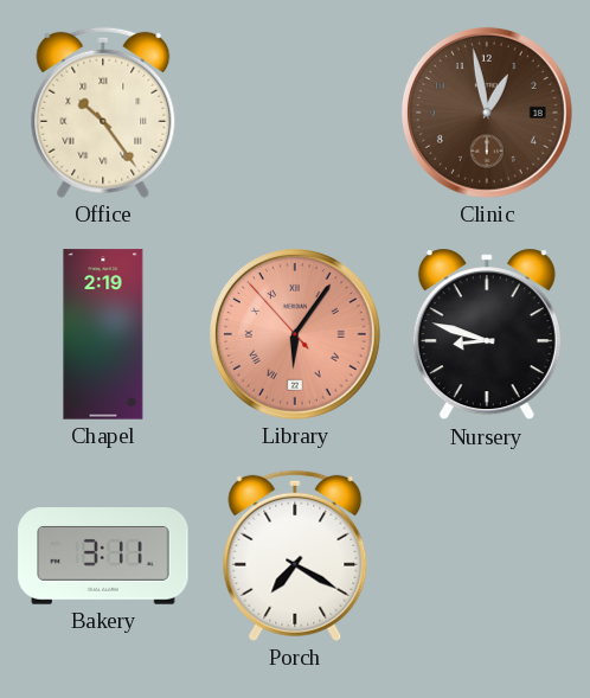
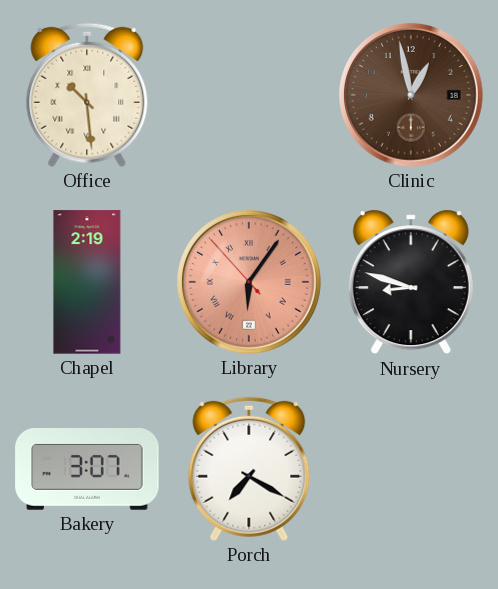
Office: 10:24 -> 10:29 (87, 95)
Bakery: 3:11 -> 3:07 (87, 469)
